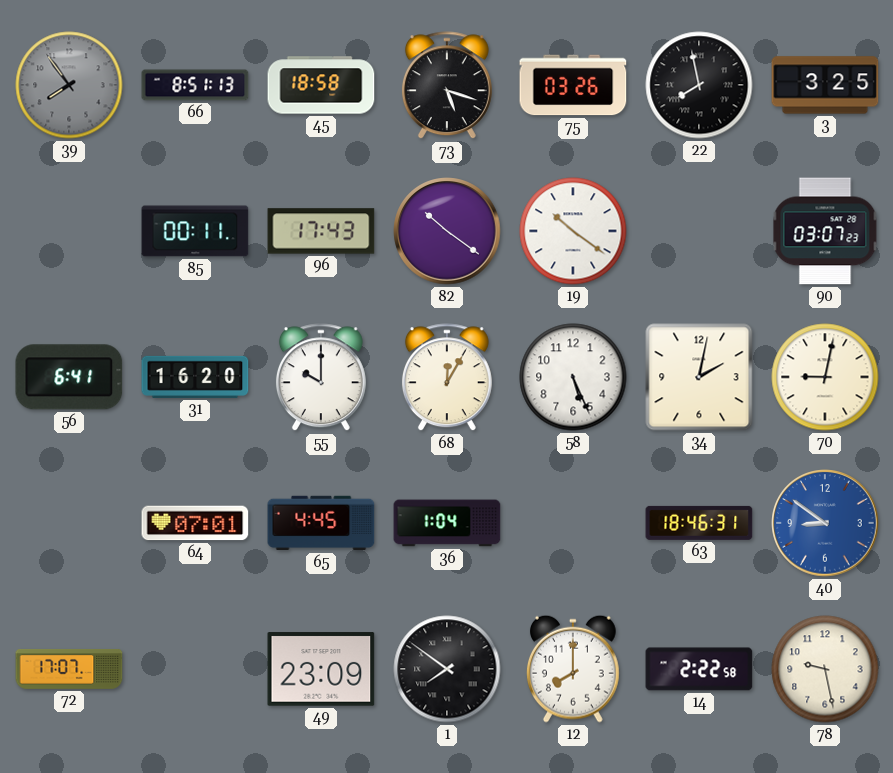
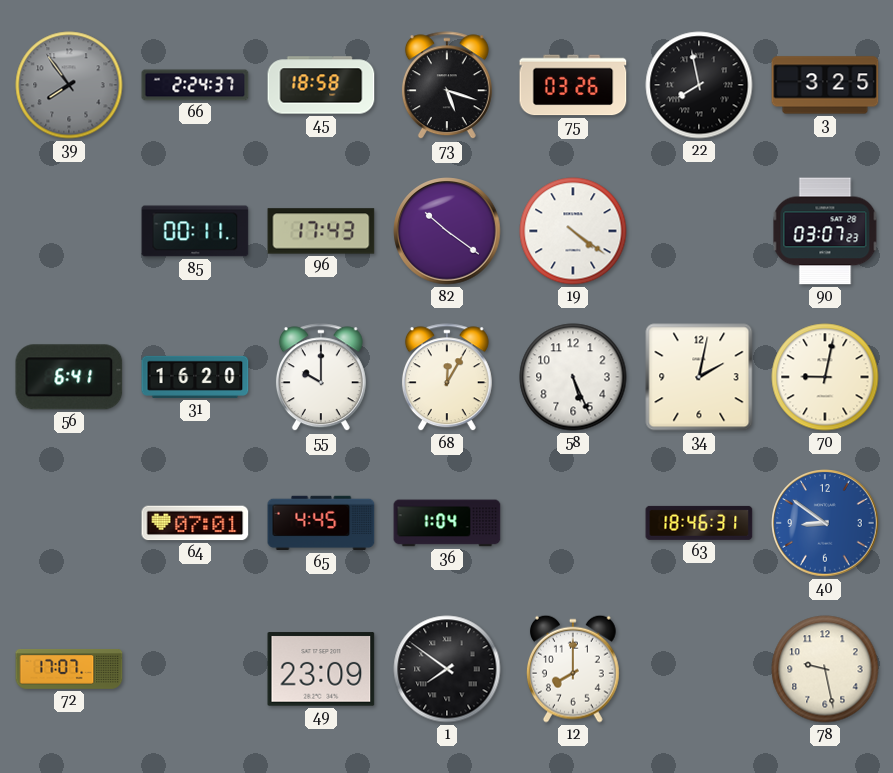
66: 8:51 -> 2:24 (195, 85)
19: 10:21 -> 4:21 (573, 231)
14: 2:22 -> none (699, 669)
